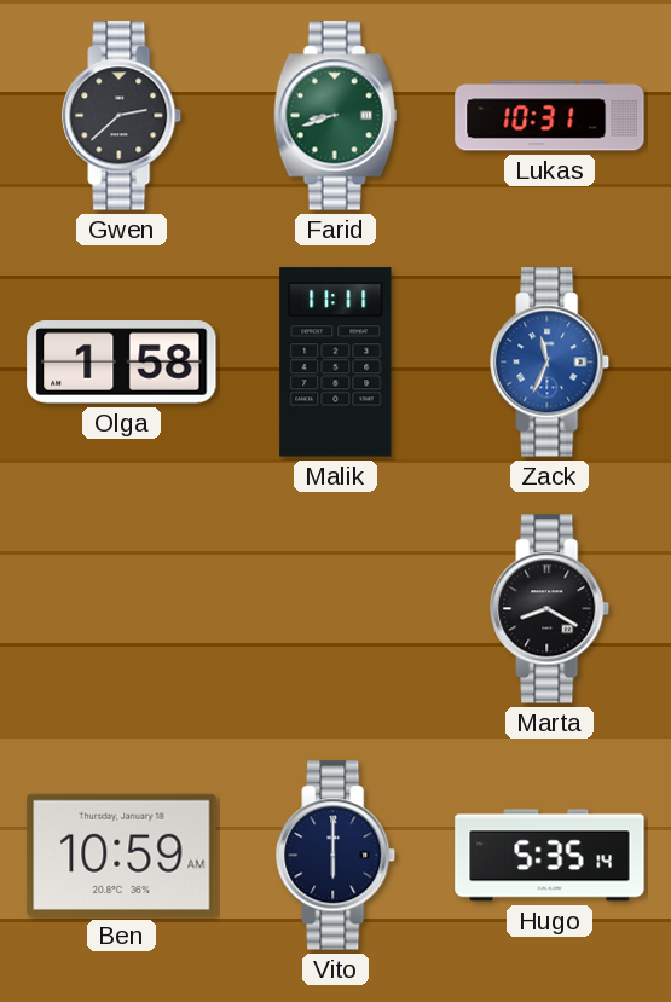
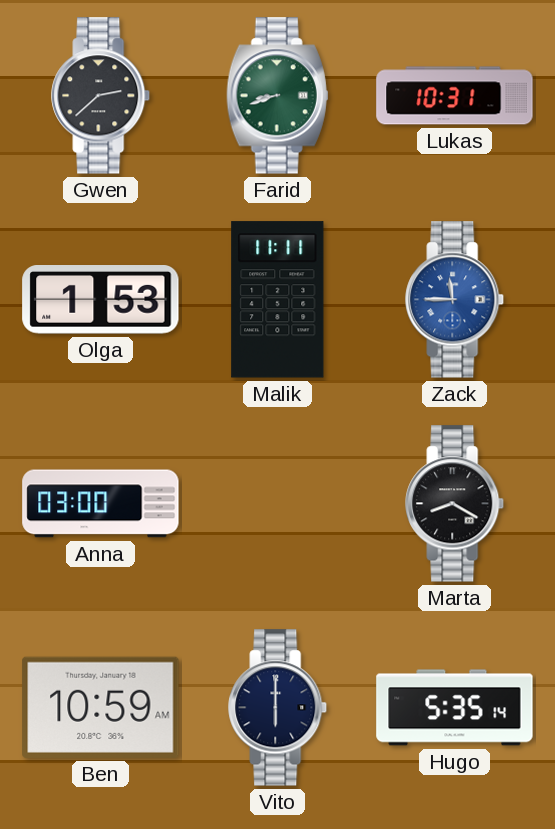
Olga: 1:58 -> 1:53 (101, 300)
Zack: 11:34 -> 11:45 (455, 300)
Anna: none -> 03:00 (101, 504)
